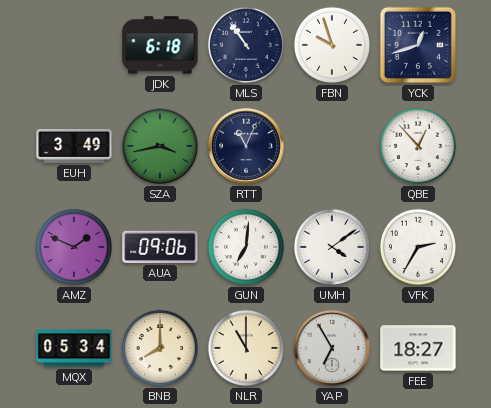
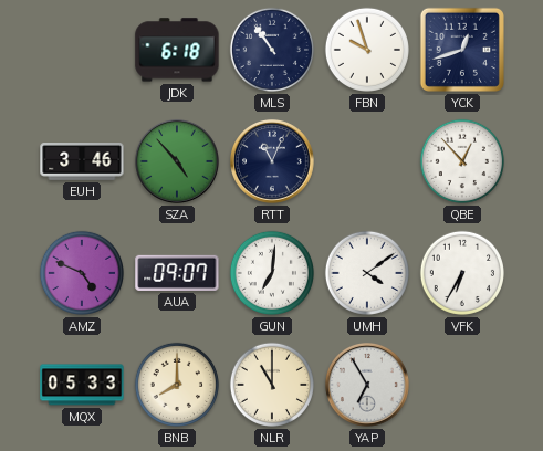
EUH: 3:49 -> 3:46 (82, 162)
SZA: 3:43 -> 4:53 (178, 162)
AMZ: 1:49 -> 4:49 (82, 273)
AUA: 09:06 -> 09:07 (177, 273)
VFK: 2:35 -> 6:35 (462, 273)
MQX: 05:34 -> 05:33 (82, 385)
FEE: 18:27 -> none (418, 348)
